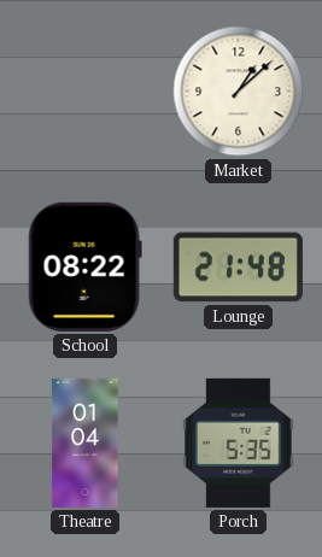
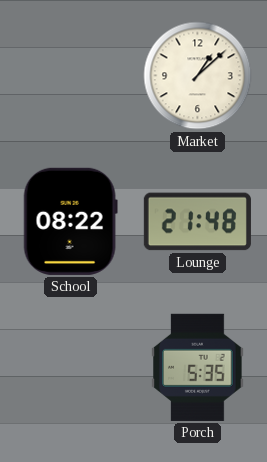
Theatre: 01:04 -> none (86, 442)
